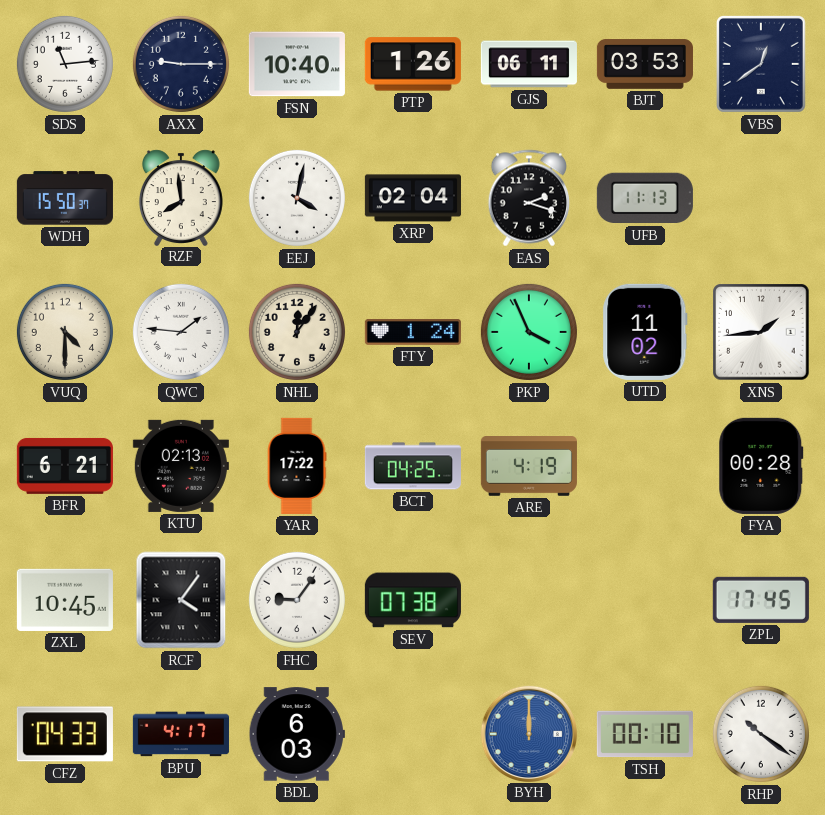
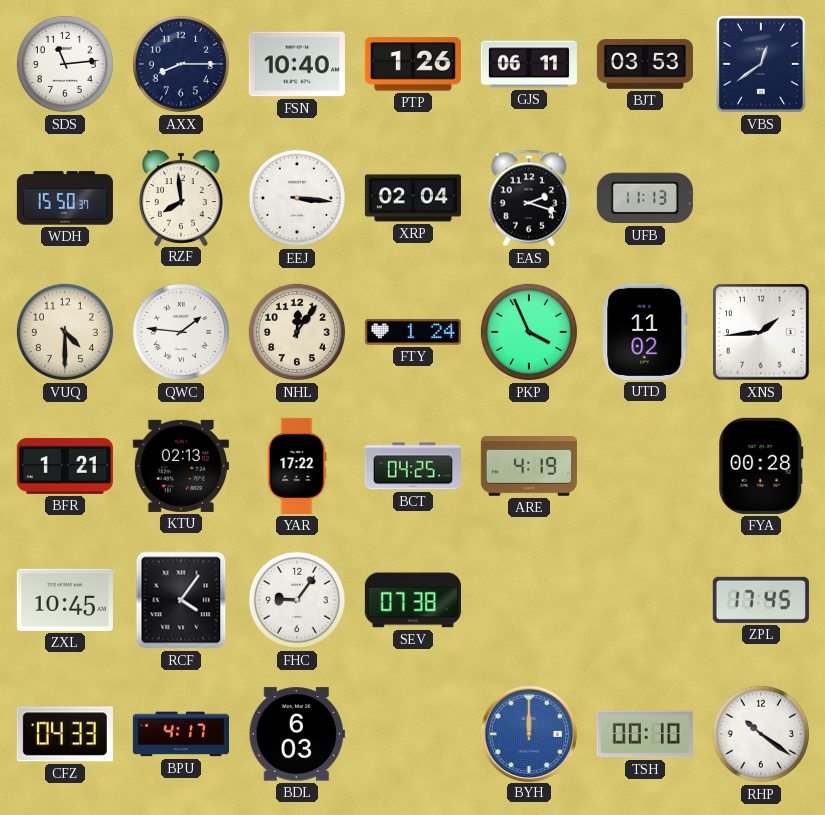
AXX: 9:15 -> 8:15 (181, 64)
EEJ: 4:02 -> 3:16 (297, 198)
BFR: 6:21 -> 1:21 (65, 466)
